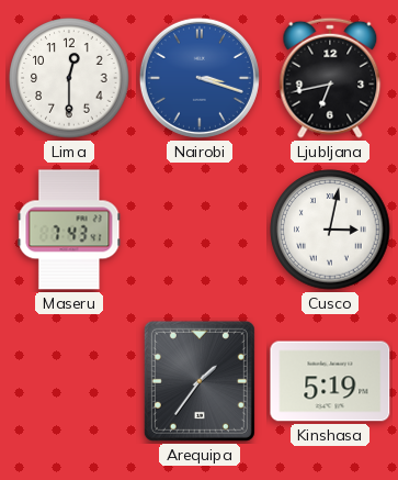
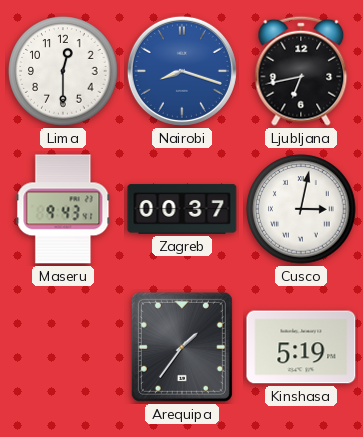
Nairobi: 3:18 -> 8:18 (182, 71)
Maseru: 7:43 -> 9:43 (63, 209)
Zagreb: none -> 00:37 (182, 209)
